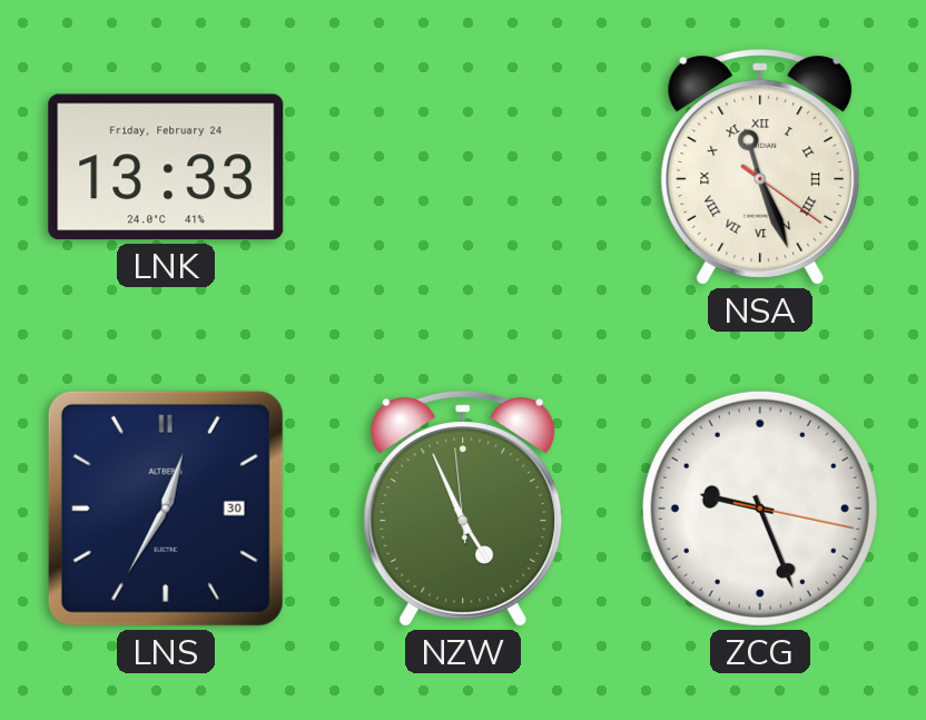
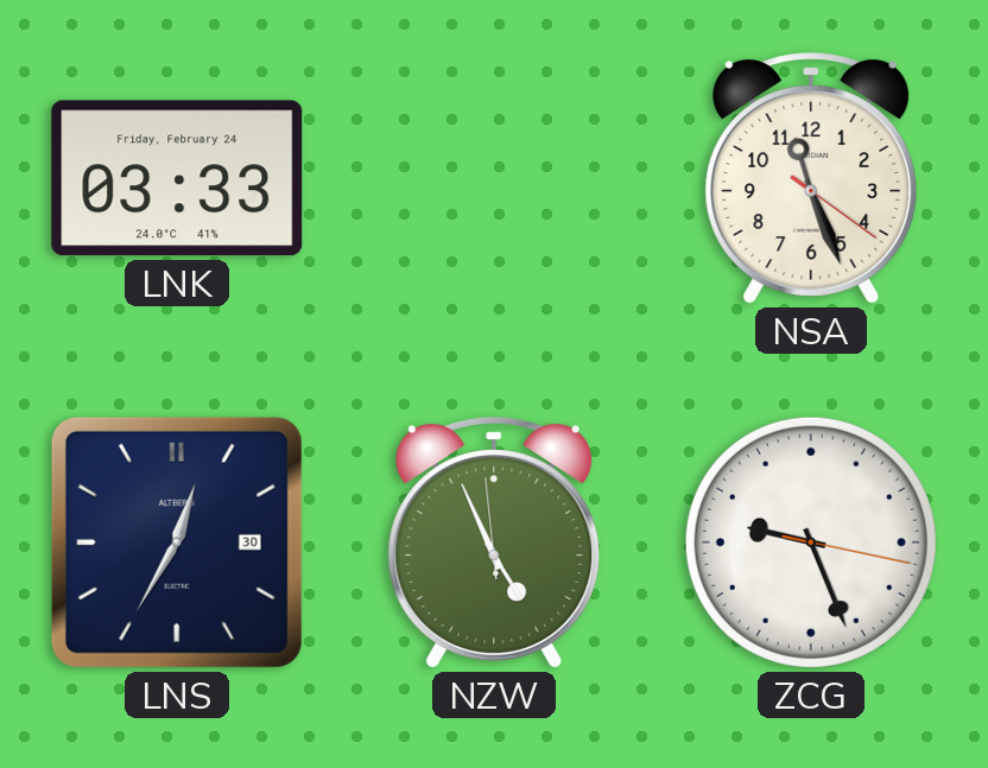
LNK: 13:33 -> 03:33 (177, 178)
NSA numerals: Roman -> Arabic (811, 178)
